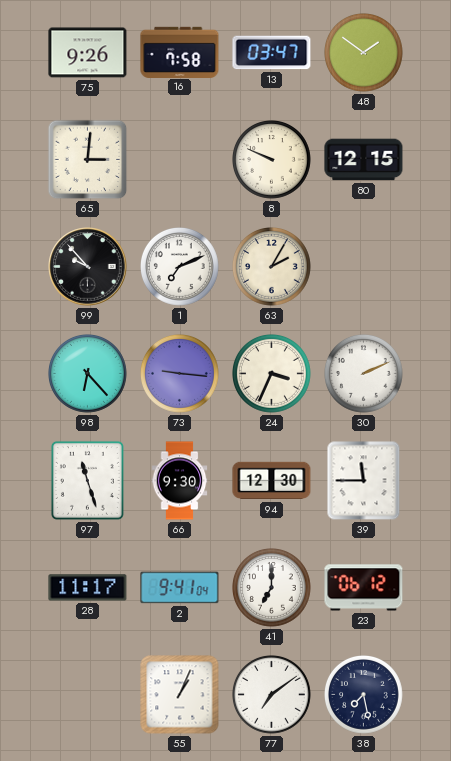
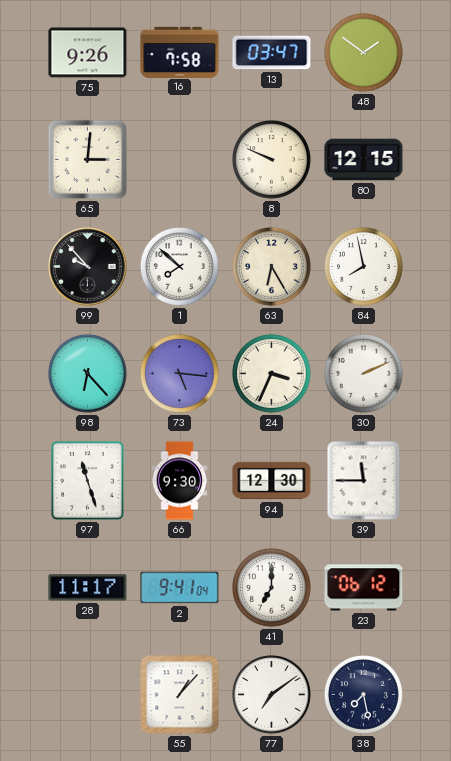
1: 7:11 -> 7:52 (180, 267)
63: 2:05 -> 6:25 (272, 267)
84: none -> 7:58 (364, 267)
73: 9:16 -> 5:16 (180, 374)
55: 1:04 -> 1:07 (180, 695)
